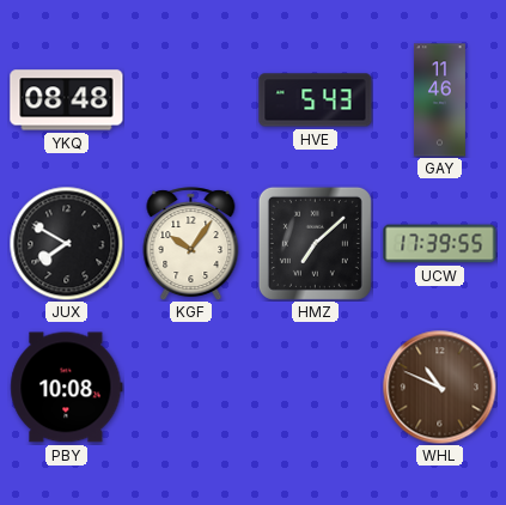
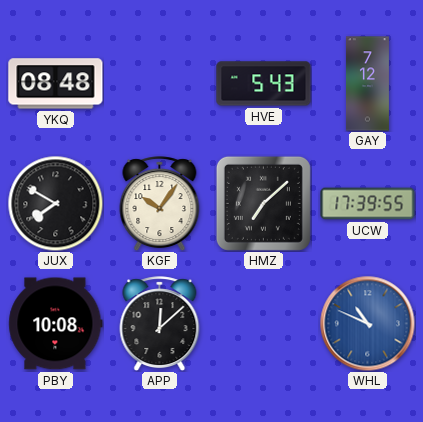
GAY: 11:46 -> 7:12 (367, 84)
APP: none -> 12:08 (160, 324)
WHL dial: brown -> blue (367, 323)
